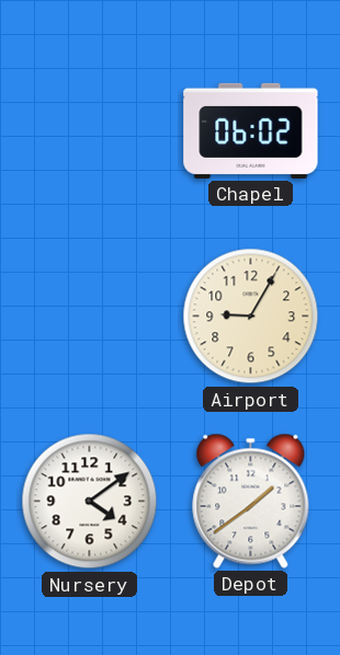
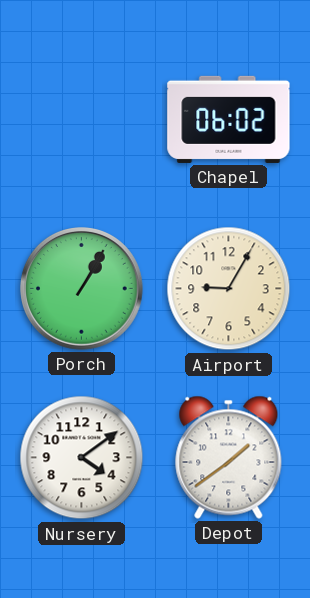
Porch: none -> 1:05 (82, 289)
